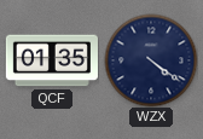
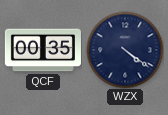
QCF: 01:35 -> 00:35 (43, 50)
